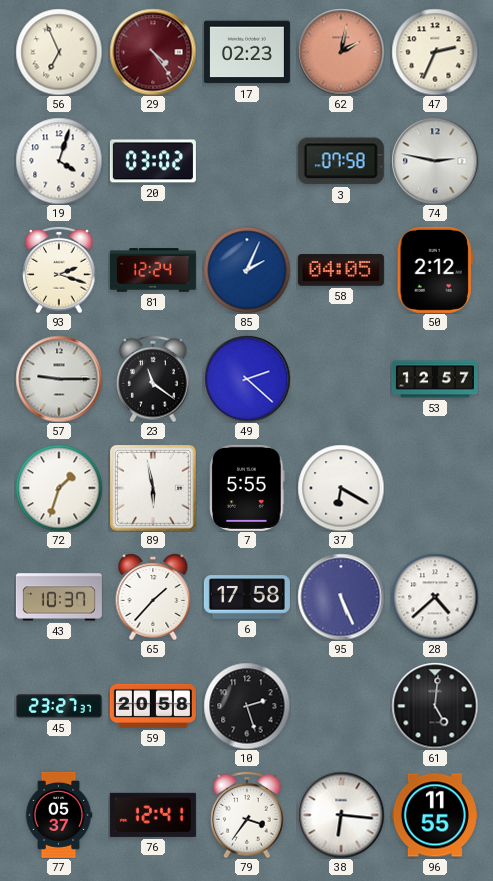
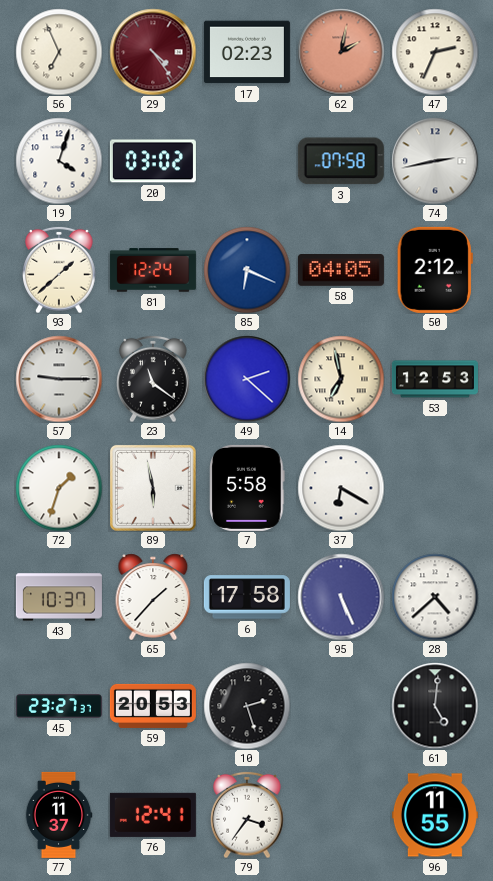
74: 2:47 -> 2:43 (435, 161)
93: 2:18 -> 1:38 (59, 270)
85: 2:04 -> 6:19 (247, 270)
14: none -> 6:58 (341, 379)
53: 12:57 -> 12:53 (435, 379)
7: 5:55 -> 5:58 (247, 488)
59: 20:58 -> 20:53 (153, 706)
77: 05:37 -> 11:37 (59, 815)
38: 6:16 -> none (341, 815)
